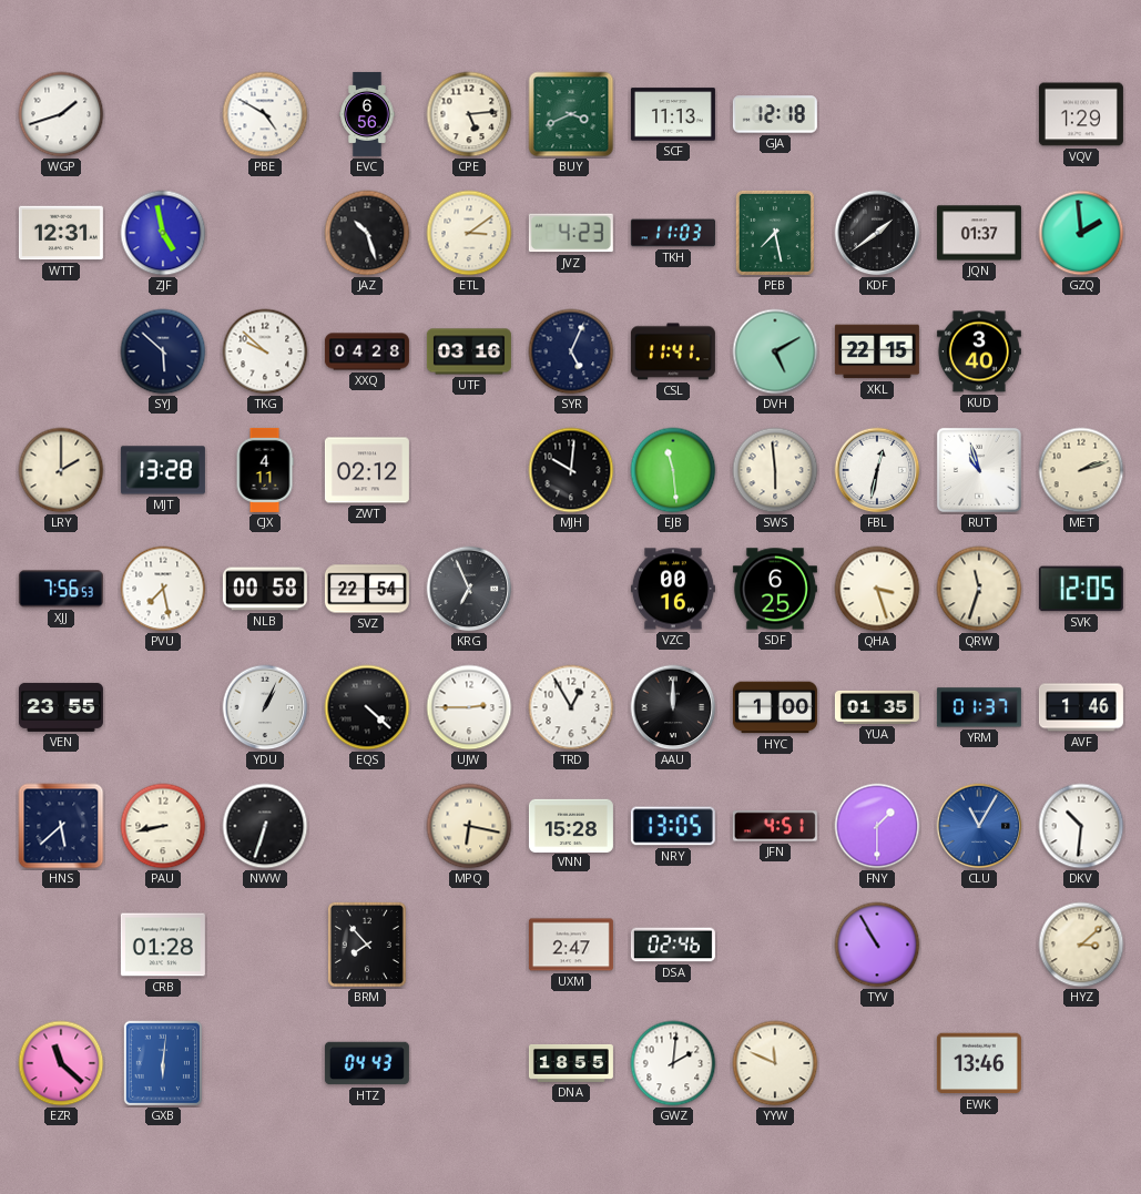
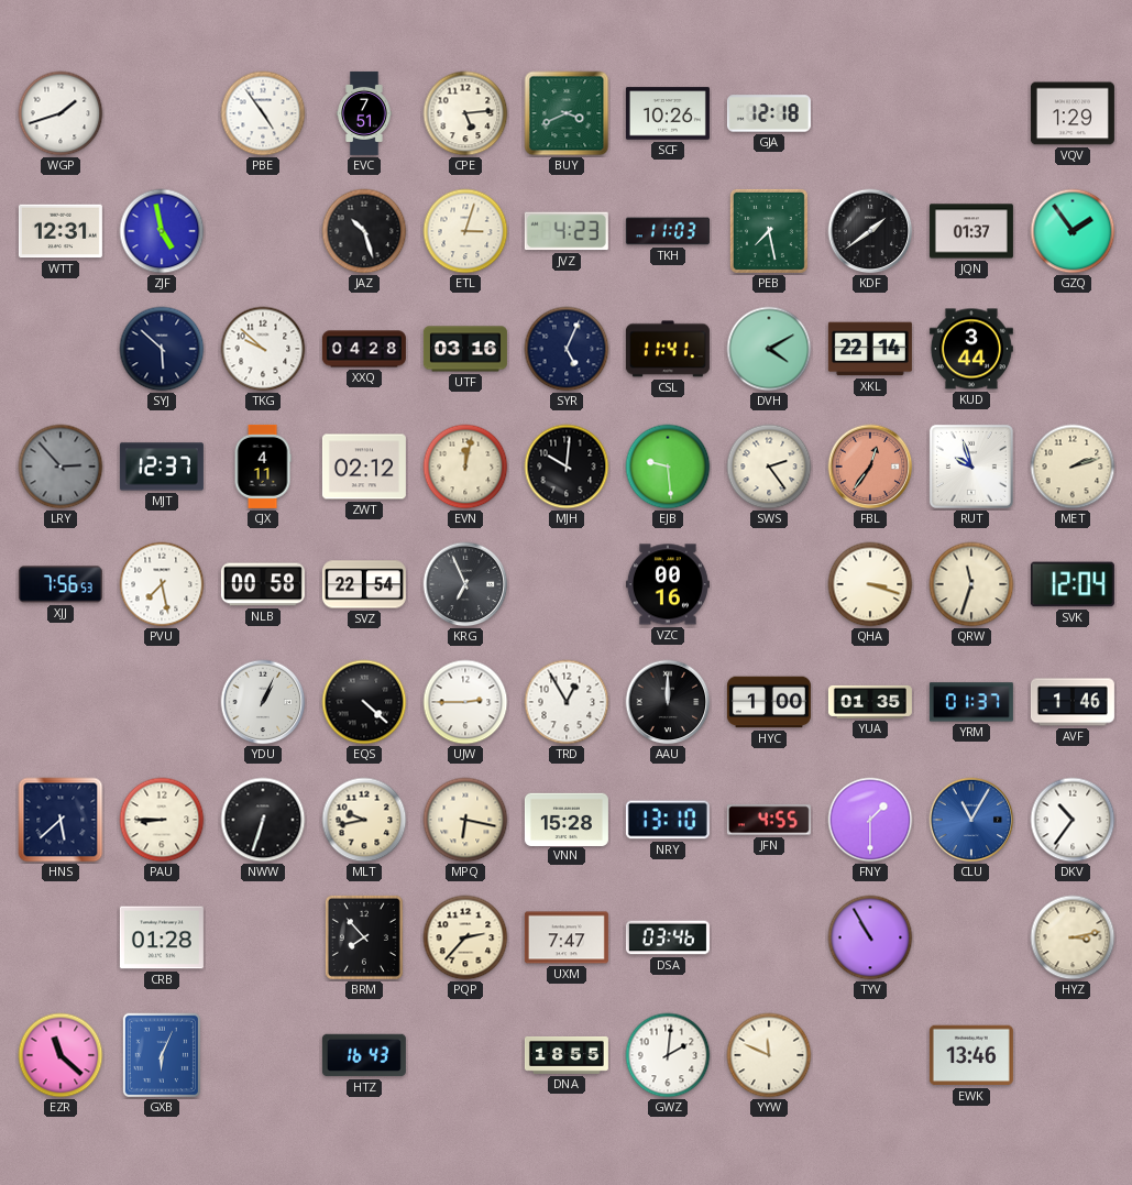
PBE: 4:50 -> 4:54 (263, 113)
EVC: 6:56 -> 7:51 (364, 113)
SCF: 11:13 -> 10:26 (668, 113)
ETL: 3:09 -> 3:03 (465, 231)
GZQ: 1:59 -> 1:54 (1073, 231)
DVH: 5:10 -> 4:10 (769, 349)
XKL: 22:15 -> 22:14 (870, 349)
KUD: 3:40 -> 3:44 (971, 349)
LRY: 2:00 -> 2:53 (61, 467)
LRY dial: cream -> grey (61, 467)
MJT: 13:28 -> 12:37 (162, 467)
EVN: none -> 12:02 (465, 467)
EJB: 11:29 -> 9:29 (668, 467)
SWS: 5:59 -> 2:24 (769, 467)
FBL: 12:32 -> 12:36 (870, 467)
FBL dial: white -> salmon (870, 467)
RUT: 10:57 -> 9:57 (971, 467)
SDF: 6:25 -> none (775, 589)
QHA: 3:27 -> 3:18 (870, 584)
SVK: 12:05 -> 12:04 (1073, 584)
VEN: 23:55 -> none (61, 707)
PAU: 8:43 -> 8:45 (162, 820)
MLT: none -> 9:43 (364, 820)
NRY: 13:05 -> 13:10 (668, 820)
JFN: 4:51 -> 4:55 (769, 820)
DKV: 10:31 -> 10:36 (1073, 820)
PQP: none -> 2:37 (465, 937)
UXM: 2:47 -> 7:47 (567, 937)
DSA: 02:46 -> 03:46 (668, 937)
HYZ: 3:08 -> 3:13 (1073, 937)
GXB: 6:01 -> 6:04 (161, 1055)
HTZ: 04:43 -> 16:43 (364, 1055)
